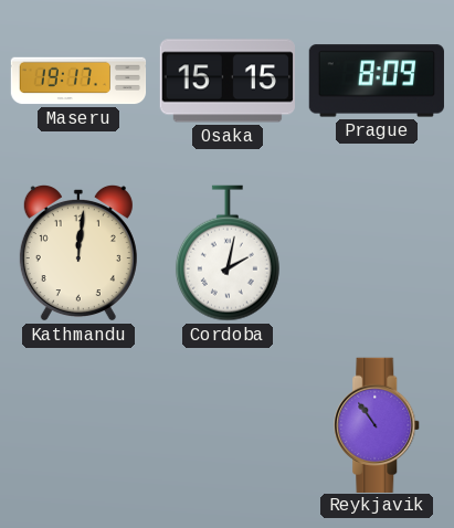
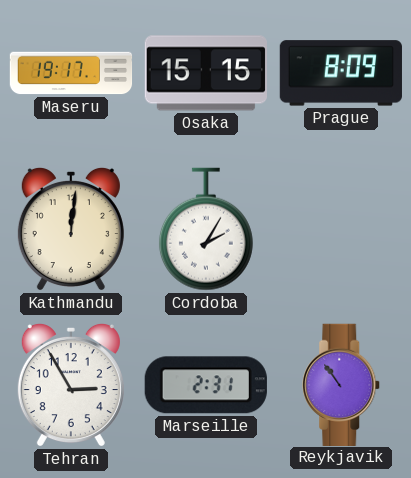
Cordoba: 2:02 -> 2:05 (206, 229)
Tehran: none -> 2:55 (71, 385)
Marseille: none -> 2:31 (206, 385)
